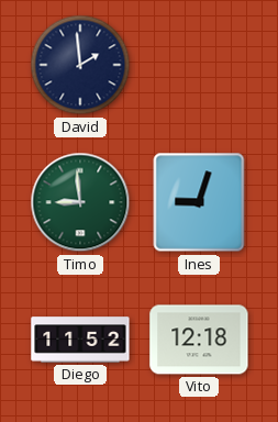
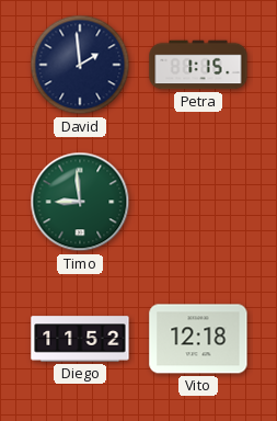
Petra: none -> 1:15 (198, 65)
Ines: 9:03 -> none (199, 202)
